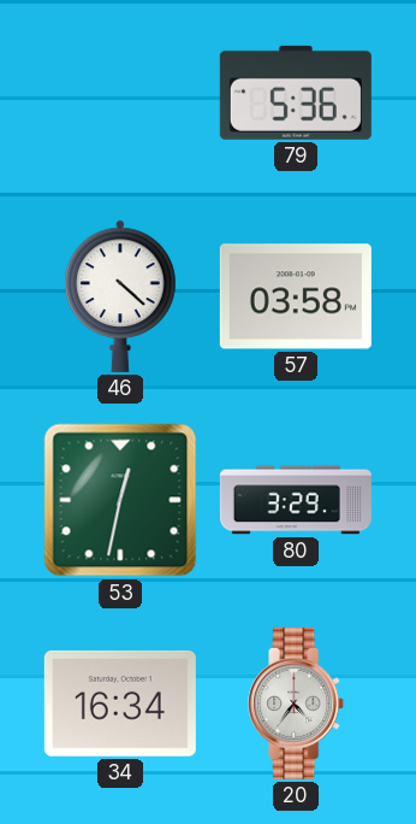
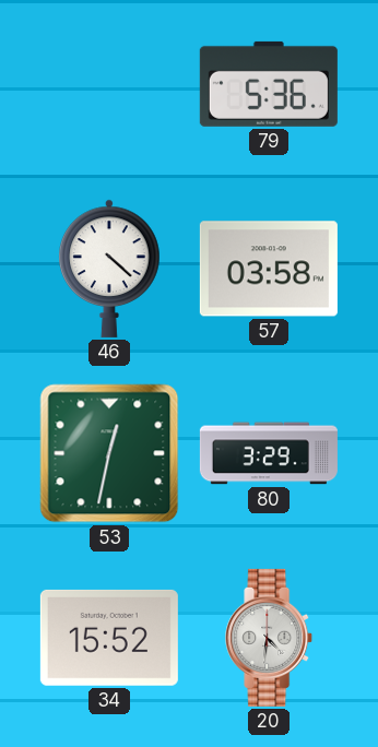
34: 16:34 -> 15:52 (109, 638)
20: 4:36 -> 4:31 (270, 638)
